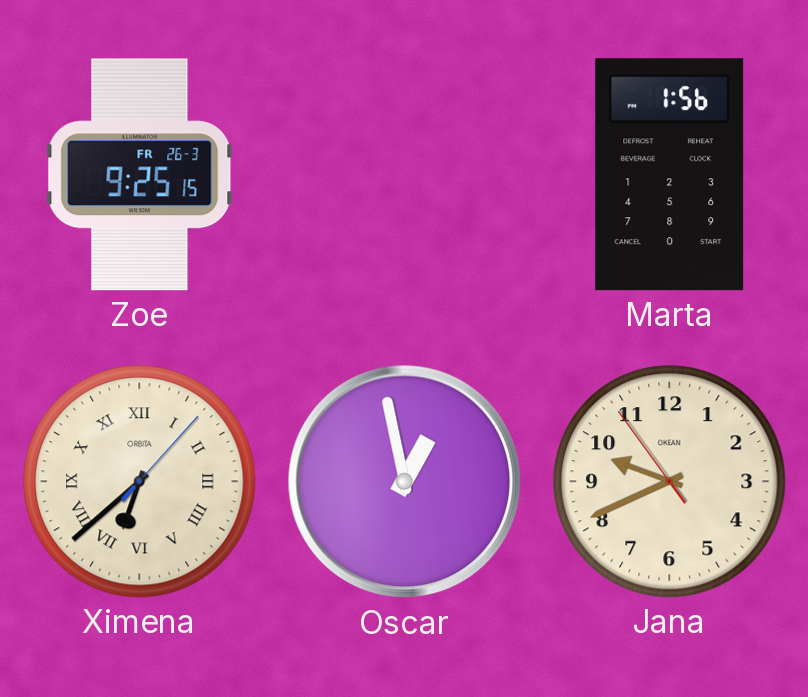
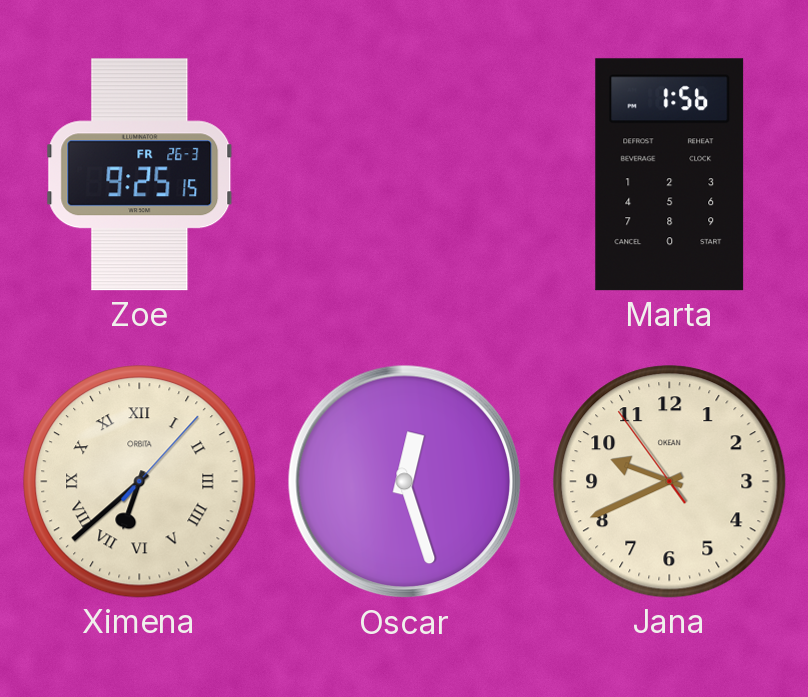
Oscar: 12:58 -> 12:27 (405, 482)
